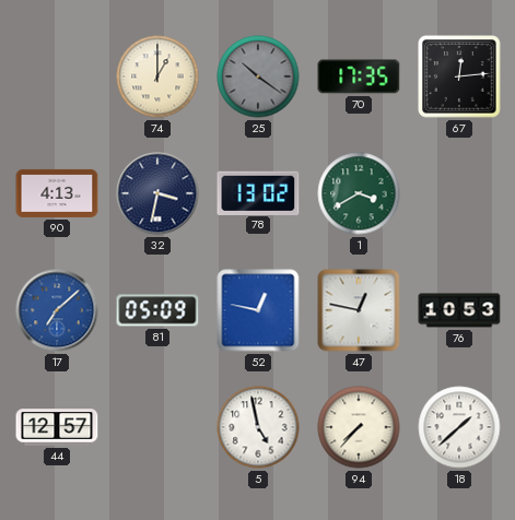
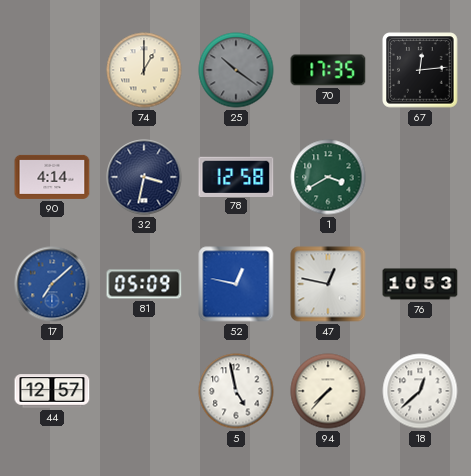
90: 4:13 -> 4:14 (52, 177)
78: 13:02 -> 12:58 (236, 176)
18: 1:38 -> 12:38 (420, 391)
